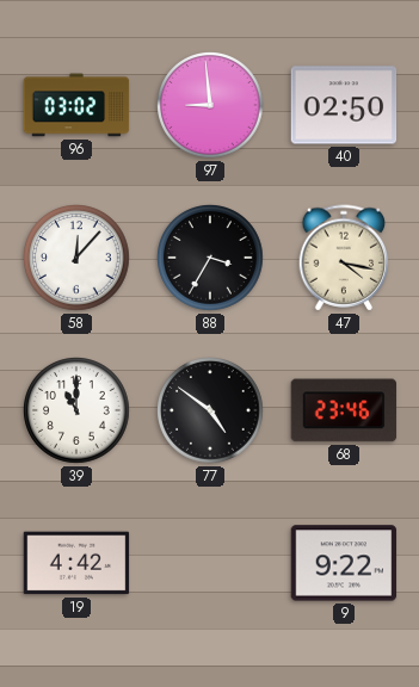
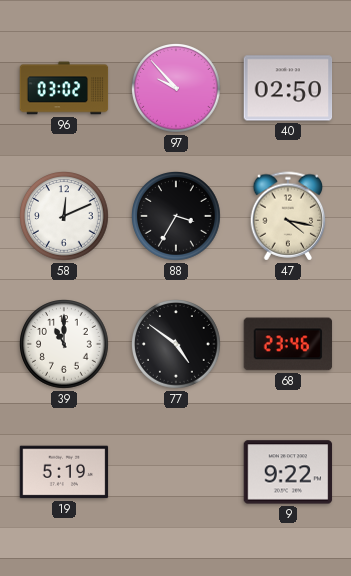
97: 8:59 -> 9:53 (177, 89)
58: 12:07 -> 12:11 (65, 217)
19: 4:42 -> 5:19 (64, 472)
